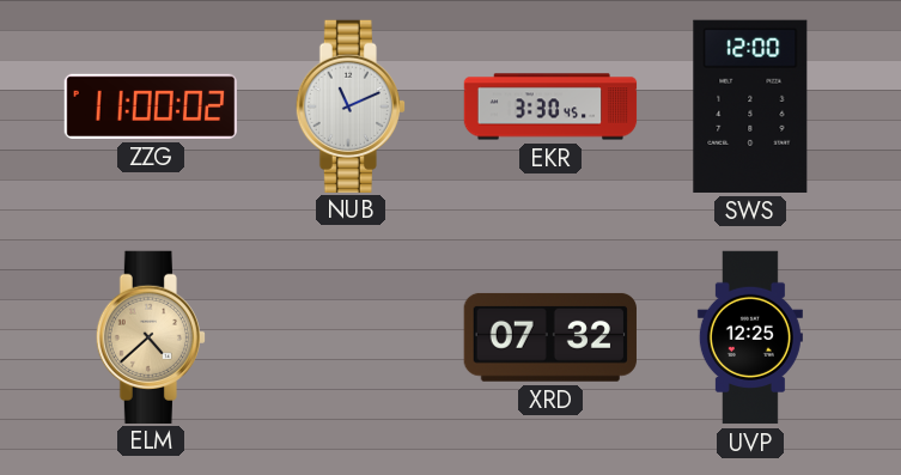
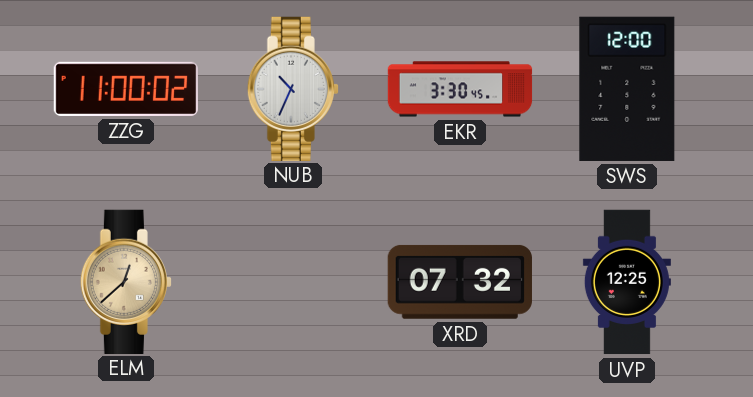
NUB: 11:11 -> 10:34 (293, 88)
ELM: 4:38 -> 12:38 (126, 281)
